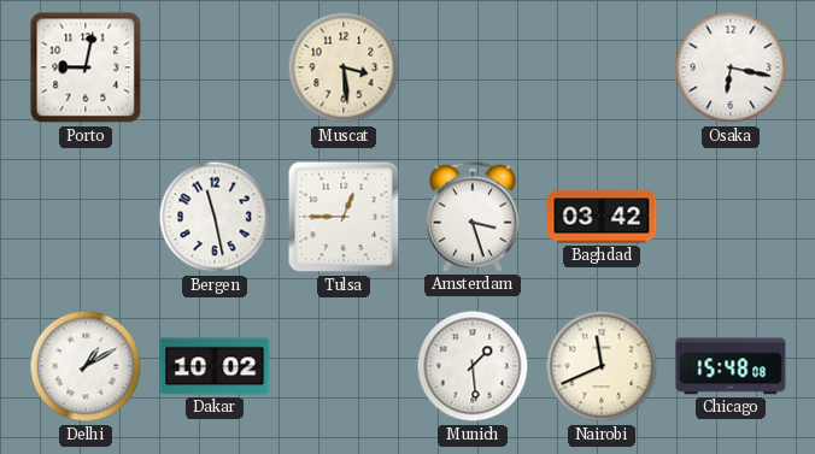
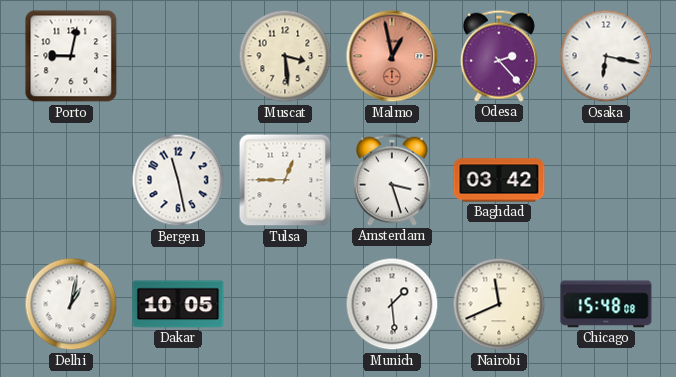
Malmo: none -> 12:58 (392, 56)
Odesa: none -> 2:23 (499, 56)
Delhi: 1:10 -> 1:02 (71, 304)
Dakar: 10:02 -> 10:05 (178, 304)
